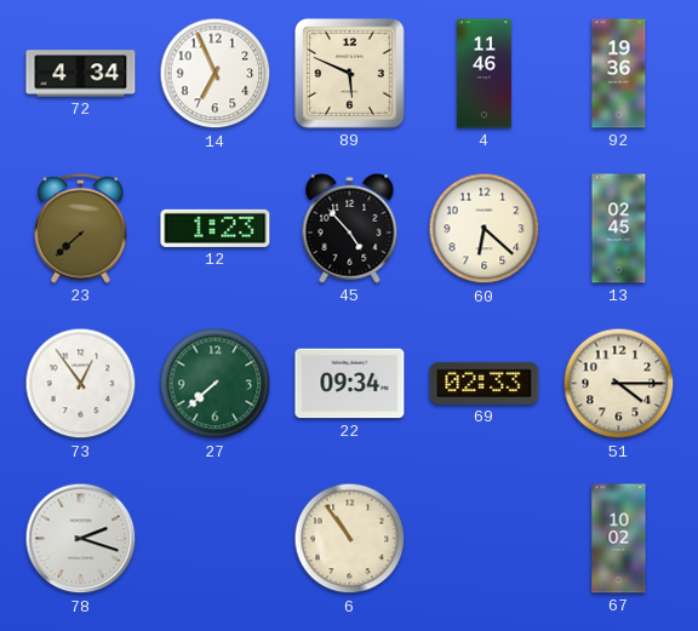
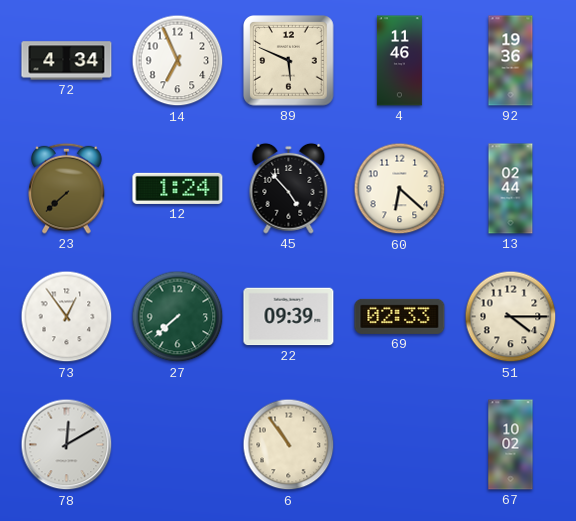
12: 1:23 -> 1:24 (178, 188)
13: 02:45 -> 02:44 (511, 189)
22: 09:34 -> 09:39 (289, 317)
78: 2:18 -> 12:10 (67, 445)
